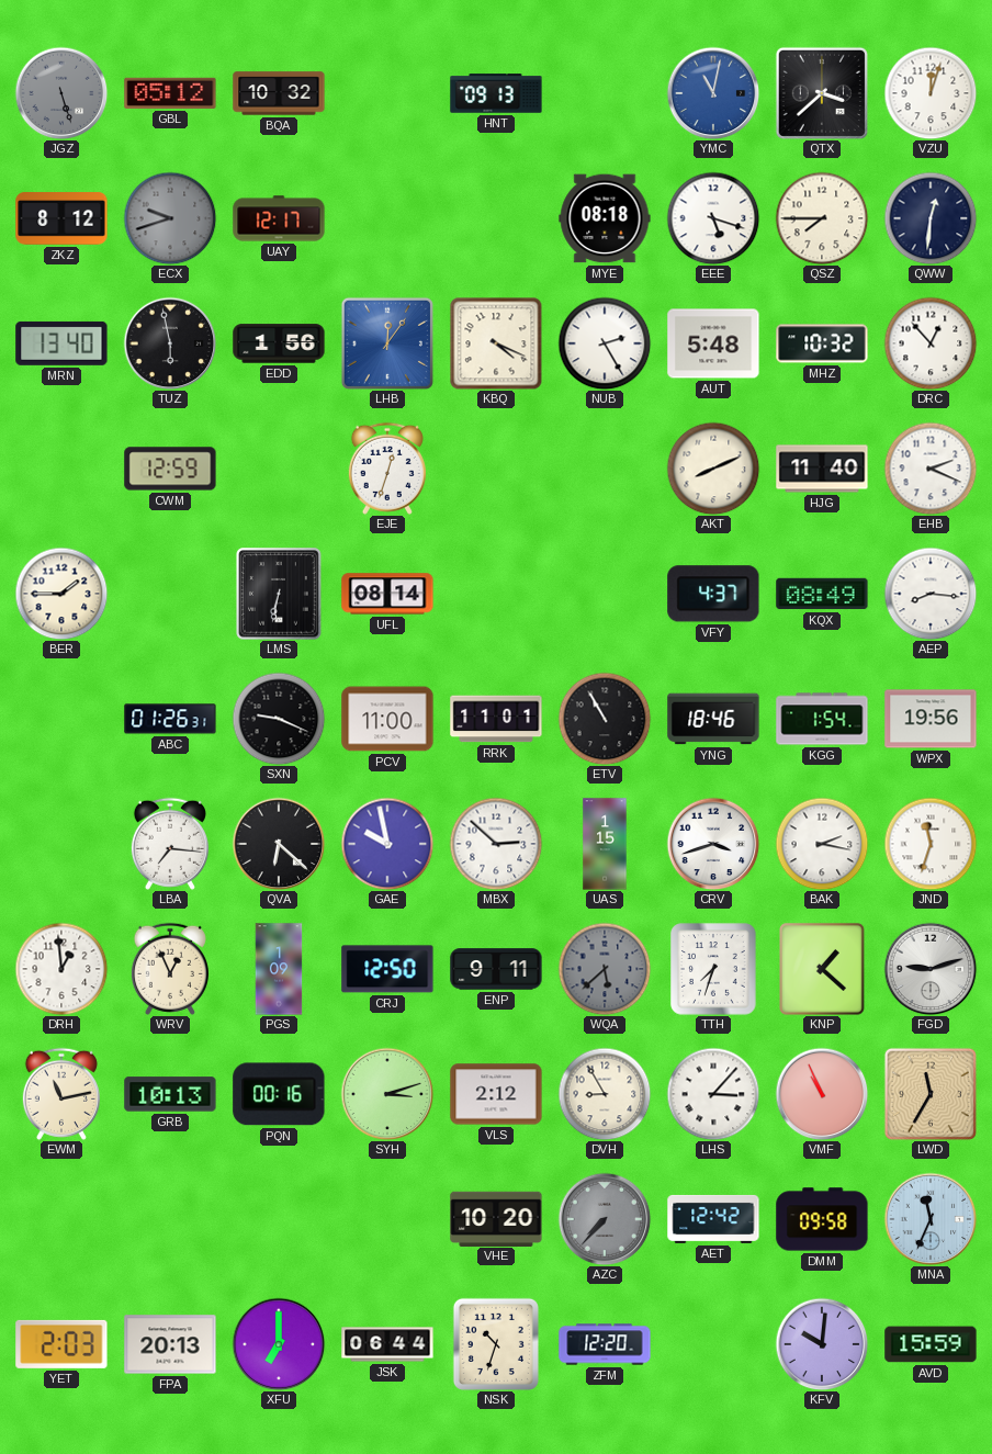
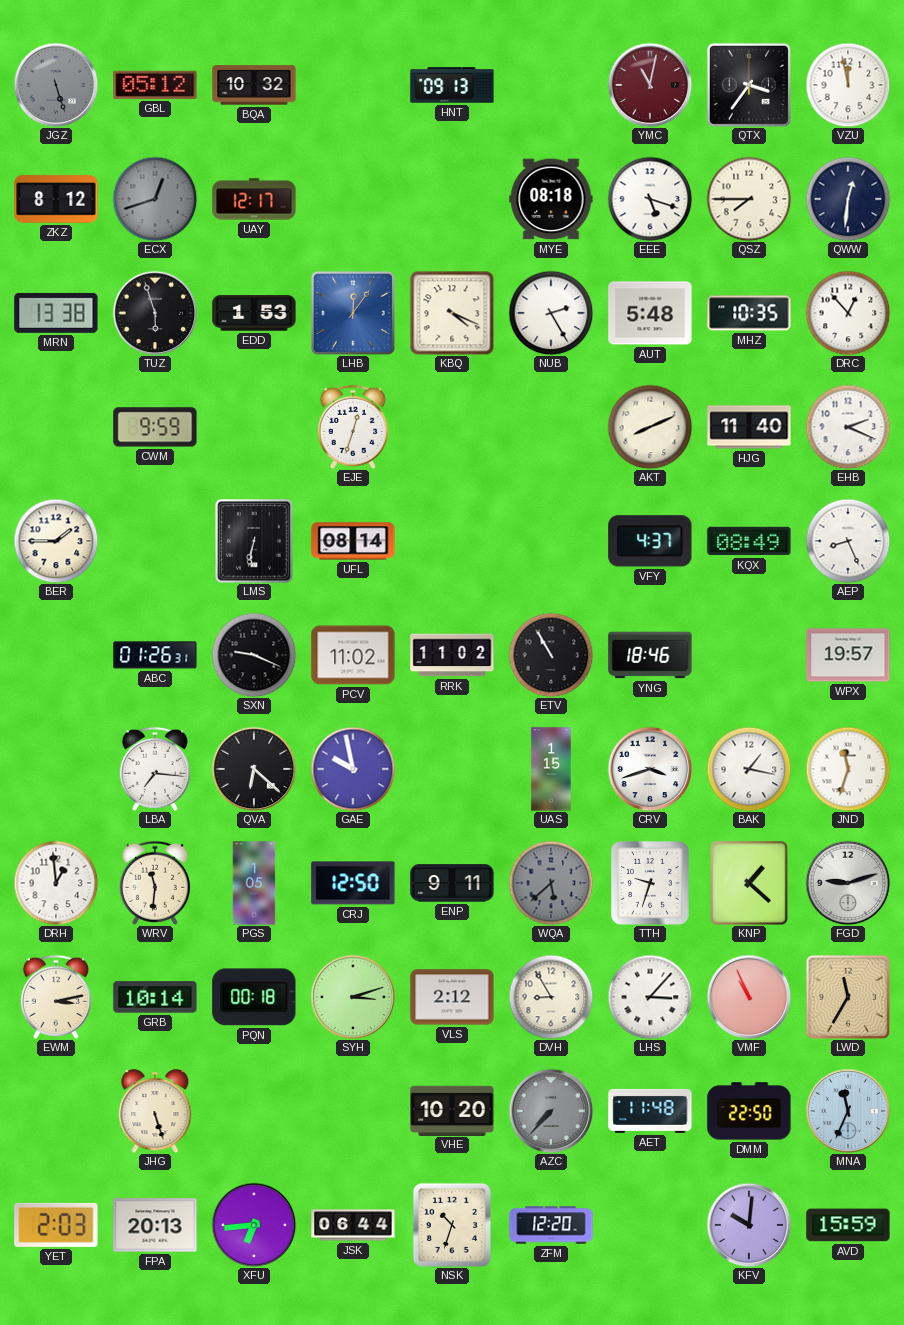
YMC dial: blue -> burgundy (650, 85)
QTX: 3:38 -> 3:36 (749, 85)
VZU: 12:03 -> 11:58 (848, 85)
ECX: 9:42 -> 12:42 (155, 199)
MRN: 13:40 -> 13:38 (56, 313)
TUZ: 5:58 -> 5:57 (155, 313)
EDD: 1:56 -> 1:53 (254, 313)
MHZ: 10:32 -> 10:35 (749, 313)
CWM: 12:59 -> 9:59 (155, 427)
AEP: 8:16 -> 8:26 (848, 541)
PCV: 11:00 -> 11:02 (353, 655)
RRK: 11:01 -> 11:02 (452, 655)
KGG: 1:54 -> none (822, 719)
WPX: 19:56 -> 19:57 (848, 655)
MBX: 2:52 -> none (496, 844)
BAK: 2:17 -> 1:17 (749, 769)
WRV: 12:56 -> 11:31 (155, 883)
PGS: 1:09 -> 1:05 (254, 883)
TTH: 7:33 -> 9:33 (650, 883)
EWM: 11:13 -> 3:13 (56, 997)
GRB: 10:13 -> 10:14 (155, 997)
PQN: 00:16 -> 00:18 (254, 997)
JHG: none -> 5:27 (155, 1111)
AET: 12:42 -> 11:48 (650, 1111)
DMM: 09:58 -> 22:50 (749, 1111)
XFU: 7:00 -> 6:44 (254, 1225)
